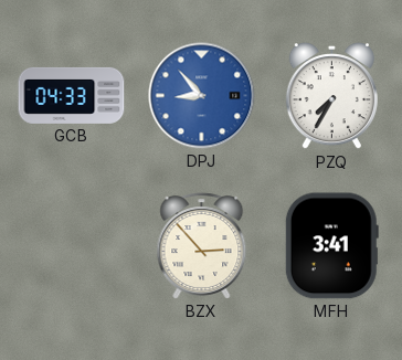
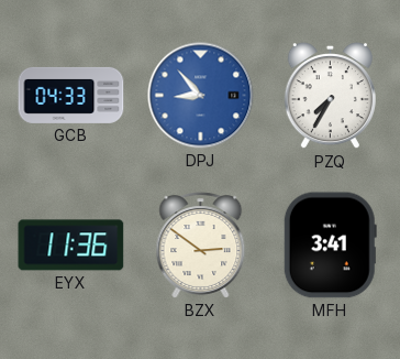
EYX: none -> 11:36 (71, 246)
BZX: 2:53 -> 2:51 (201, 246)
